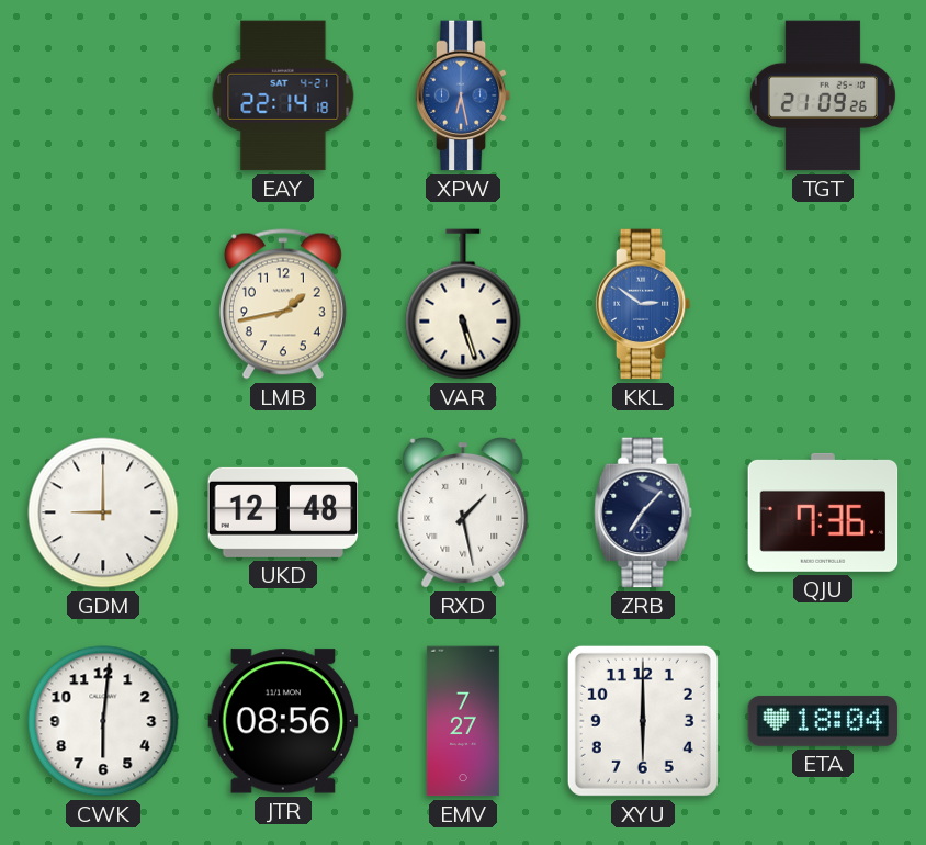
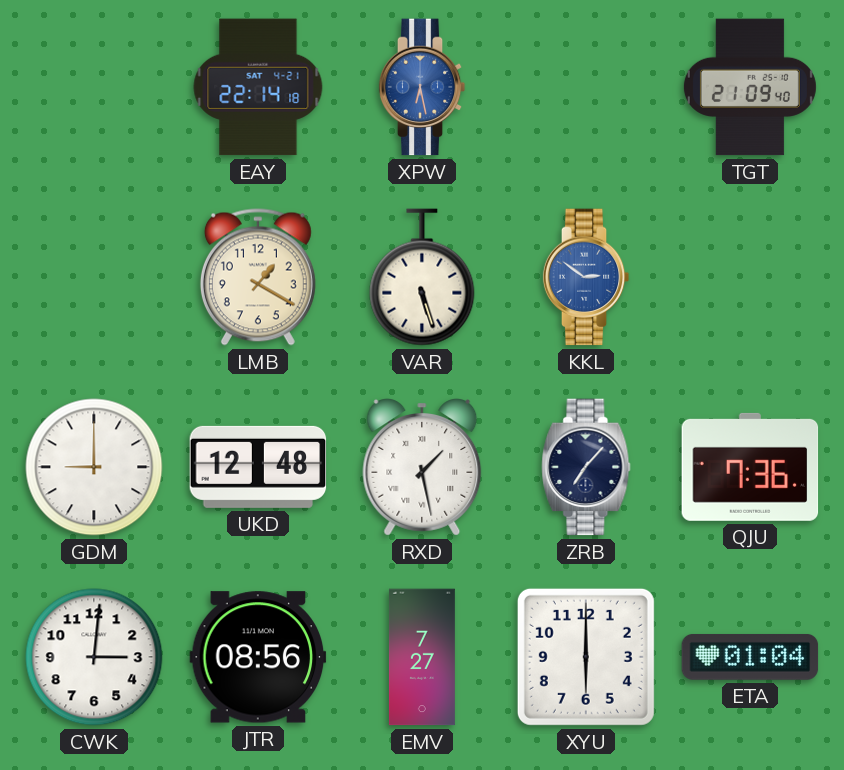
TGT: 21:09:26 -> 21:09:40 (750, 87)
LMB: 1:43 -> 1:20 (258, 277)
CWK: 6:01 -> 3:01 (94, 657)
ETA: 18:04 -> 01:04 (750, 657)
